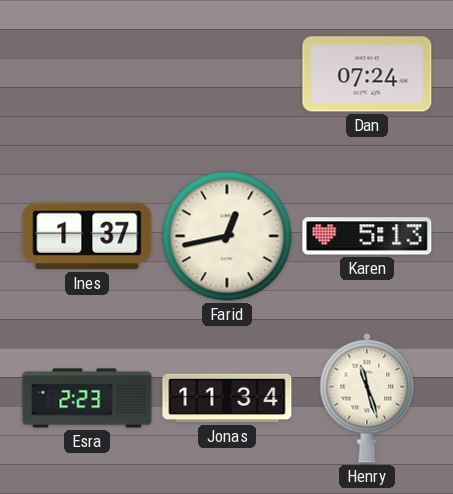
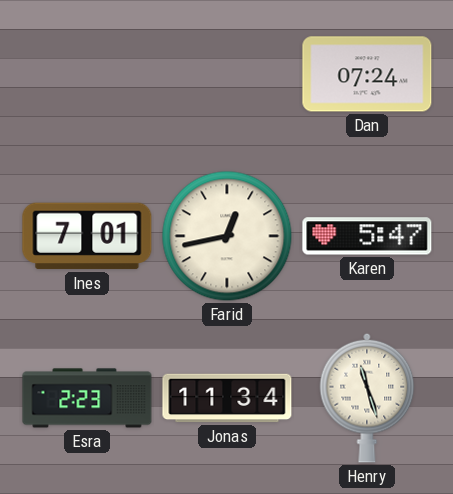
Ines: 1:37 -> 7:01 (87, 236)
Karen: 5:13 -> 5:47 (367, 236)
